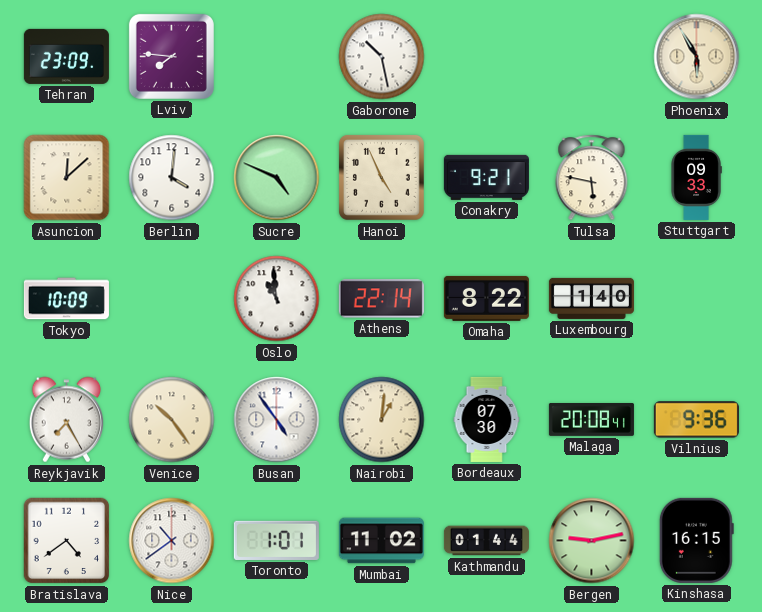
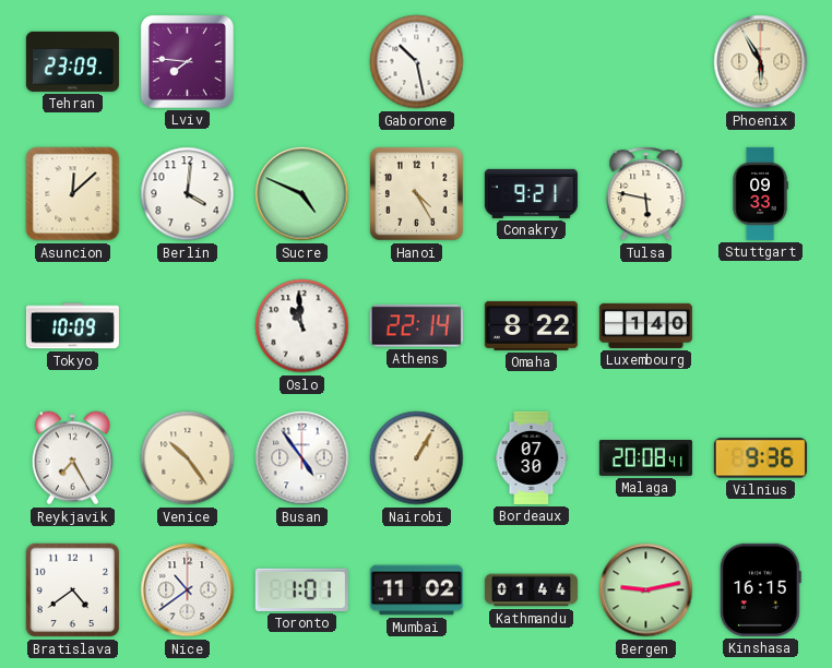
Hanoi: 4:56 -> 4:25 (416, 193)
Nairobi: 1:01 -> 1:05 (417, 458)
